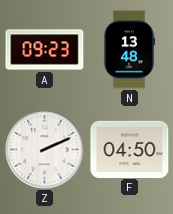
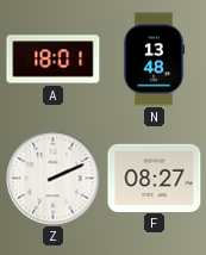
A: 09:23 -> 18:01 (54, 60)
F: 04:50 -> 08:27 (155, 178)
